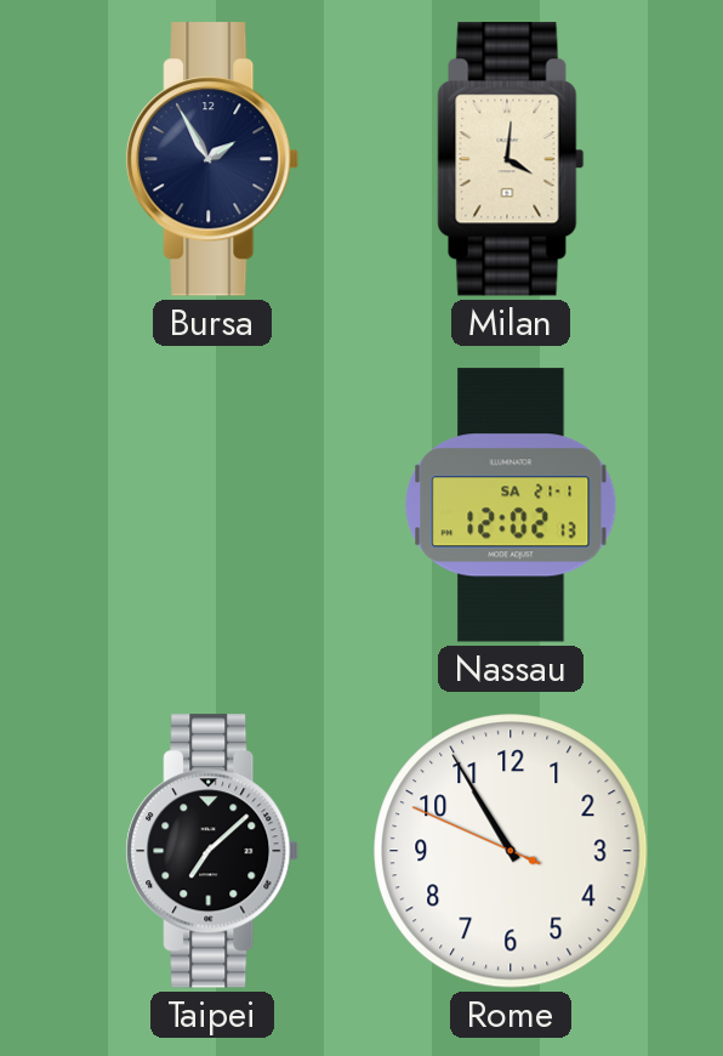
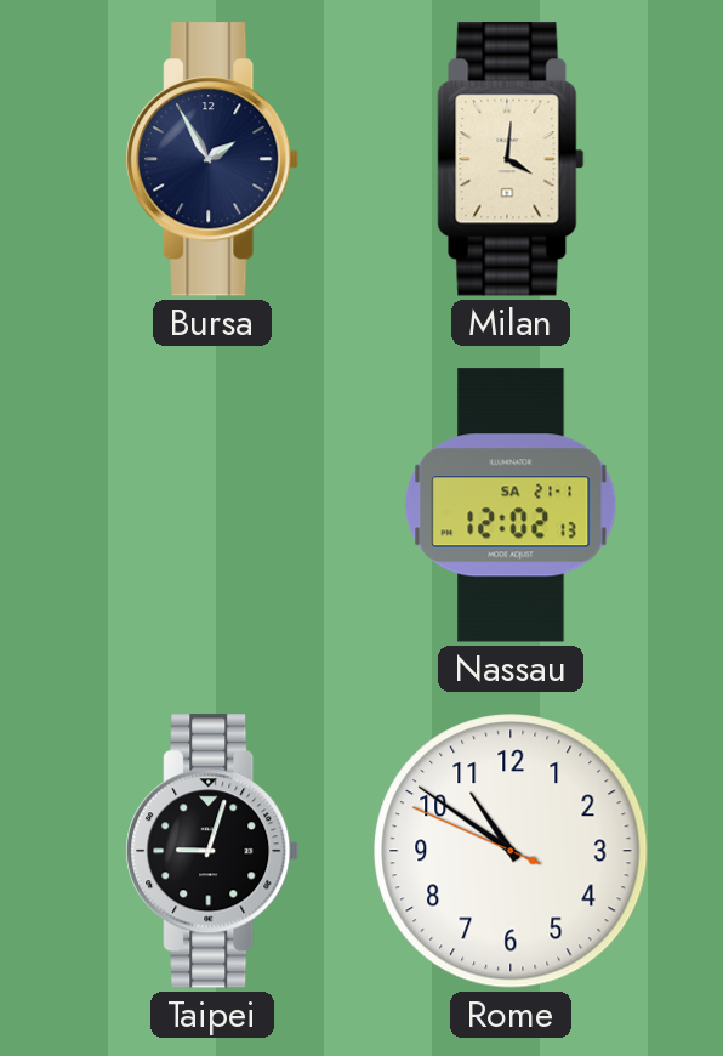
Taipei: 7:08 -> 9:03 (212, 851)
Rome: 10:54 -> 10:50 (511, 851)
